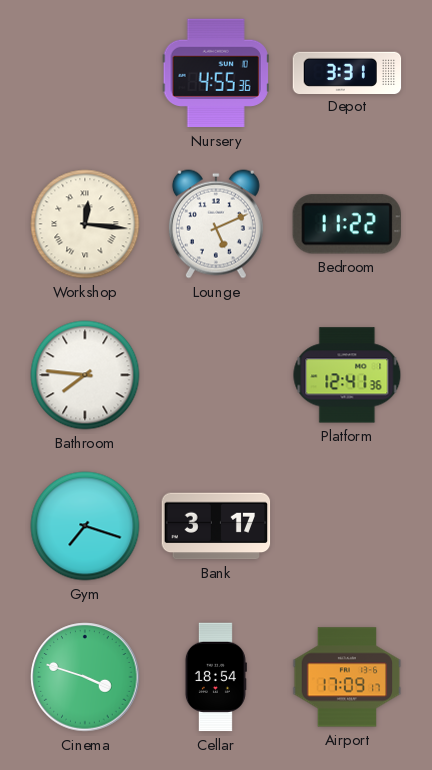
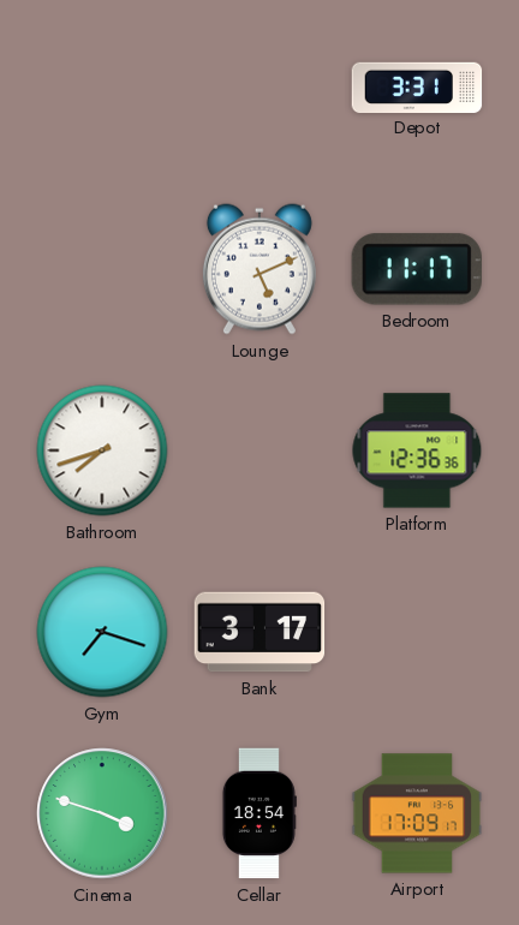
Nursery: 4:55 -> none (216, 73)
Workshop: 12:16 -> none (85, 224)
Bedroom: 11:22 -> 11:17 (417, 269)
Bathroom: 7:46 -> 7:42 (102, 450)
Platform: 12:41 -> 12:36 (417, 450)
